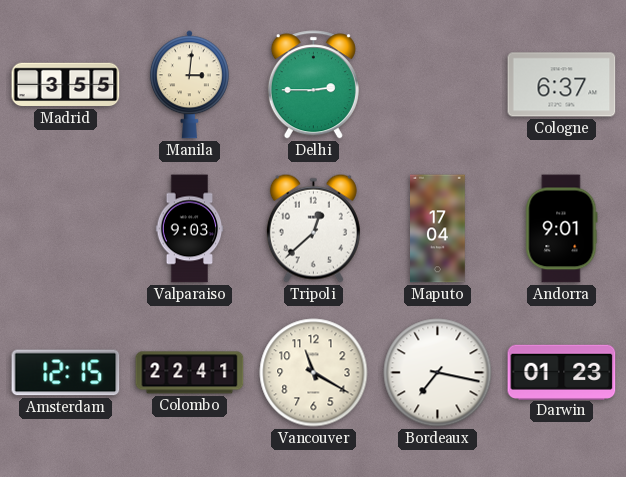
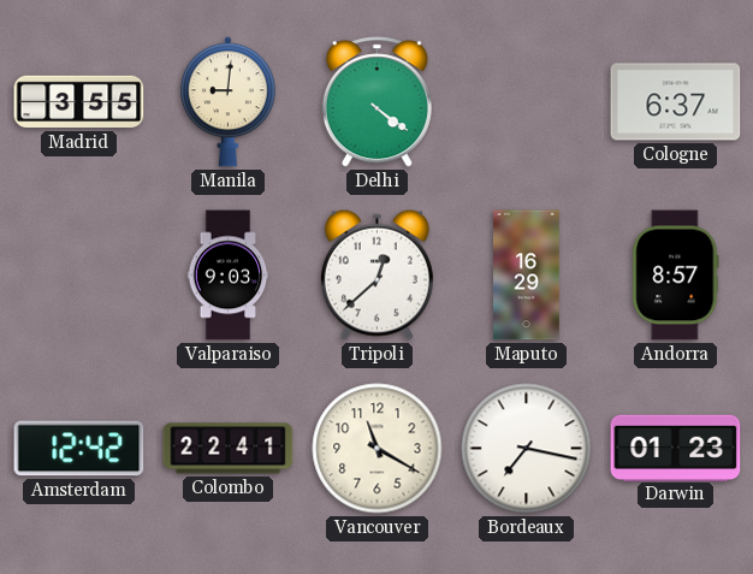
Manila: 3:01 -> 9:01 (227, 102)
Delhi: 2:45 -> 4:21 (376, 102)
Maputo: 17:04 -> 16:29 (527, 276)
Andorra: 9:01 -> 8:57 (676, 276)
Amsterdam: 12:15 -> 12:42 (79, 449)
